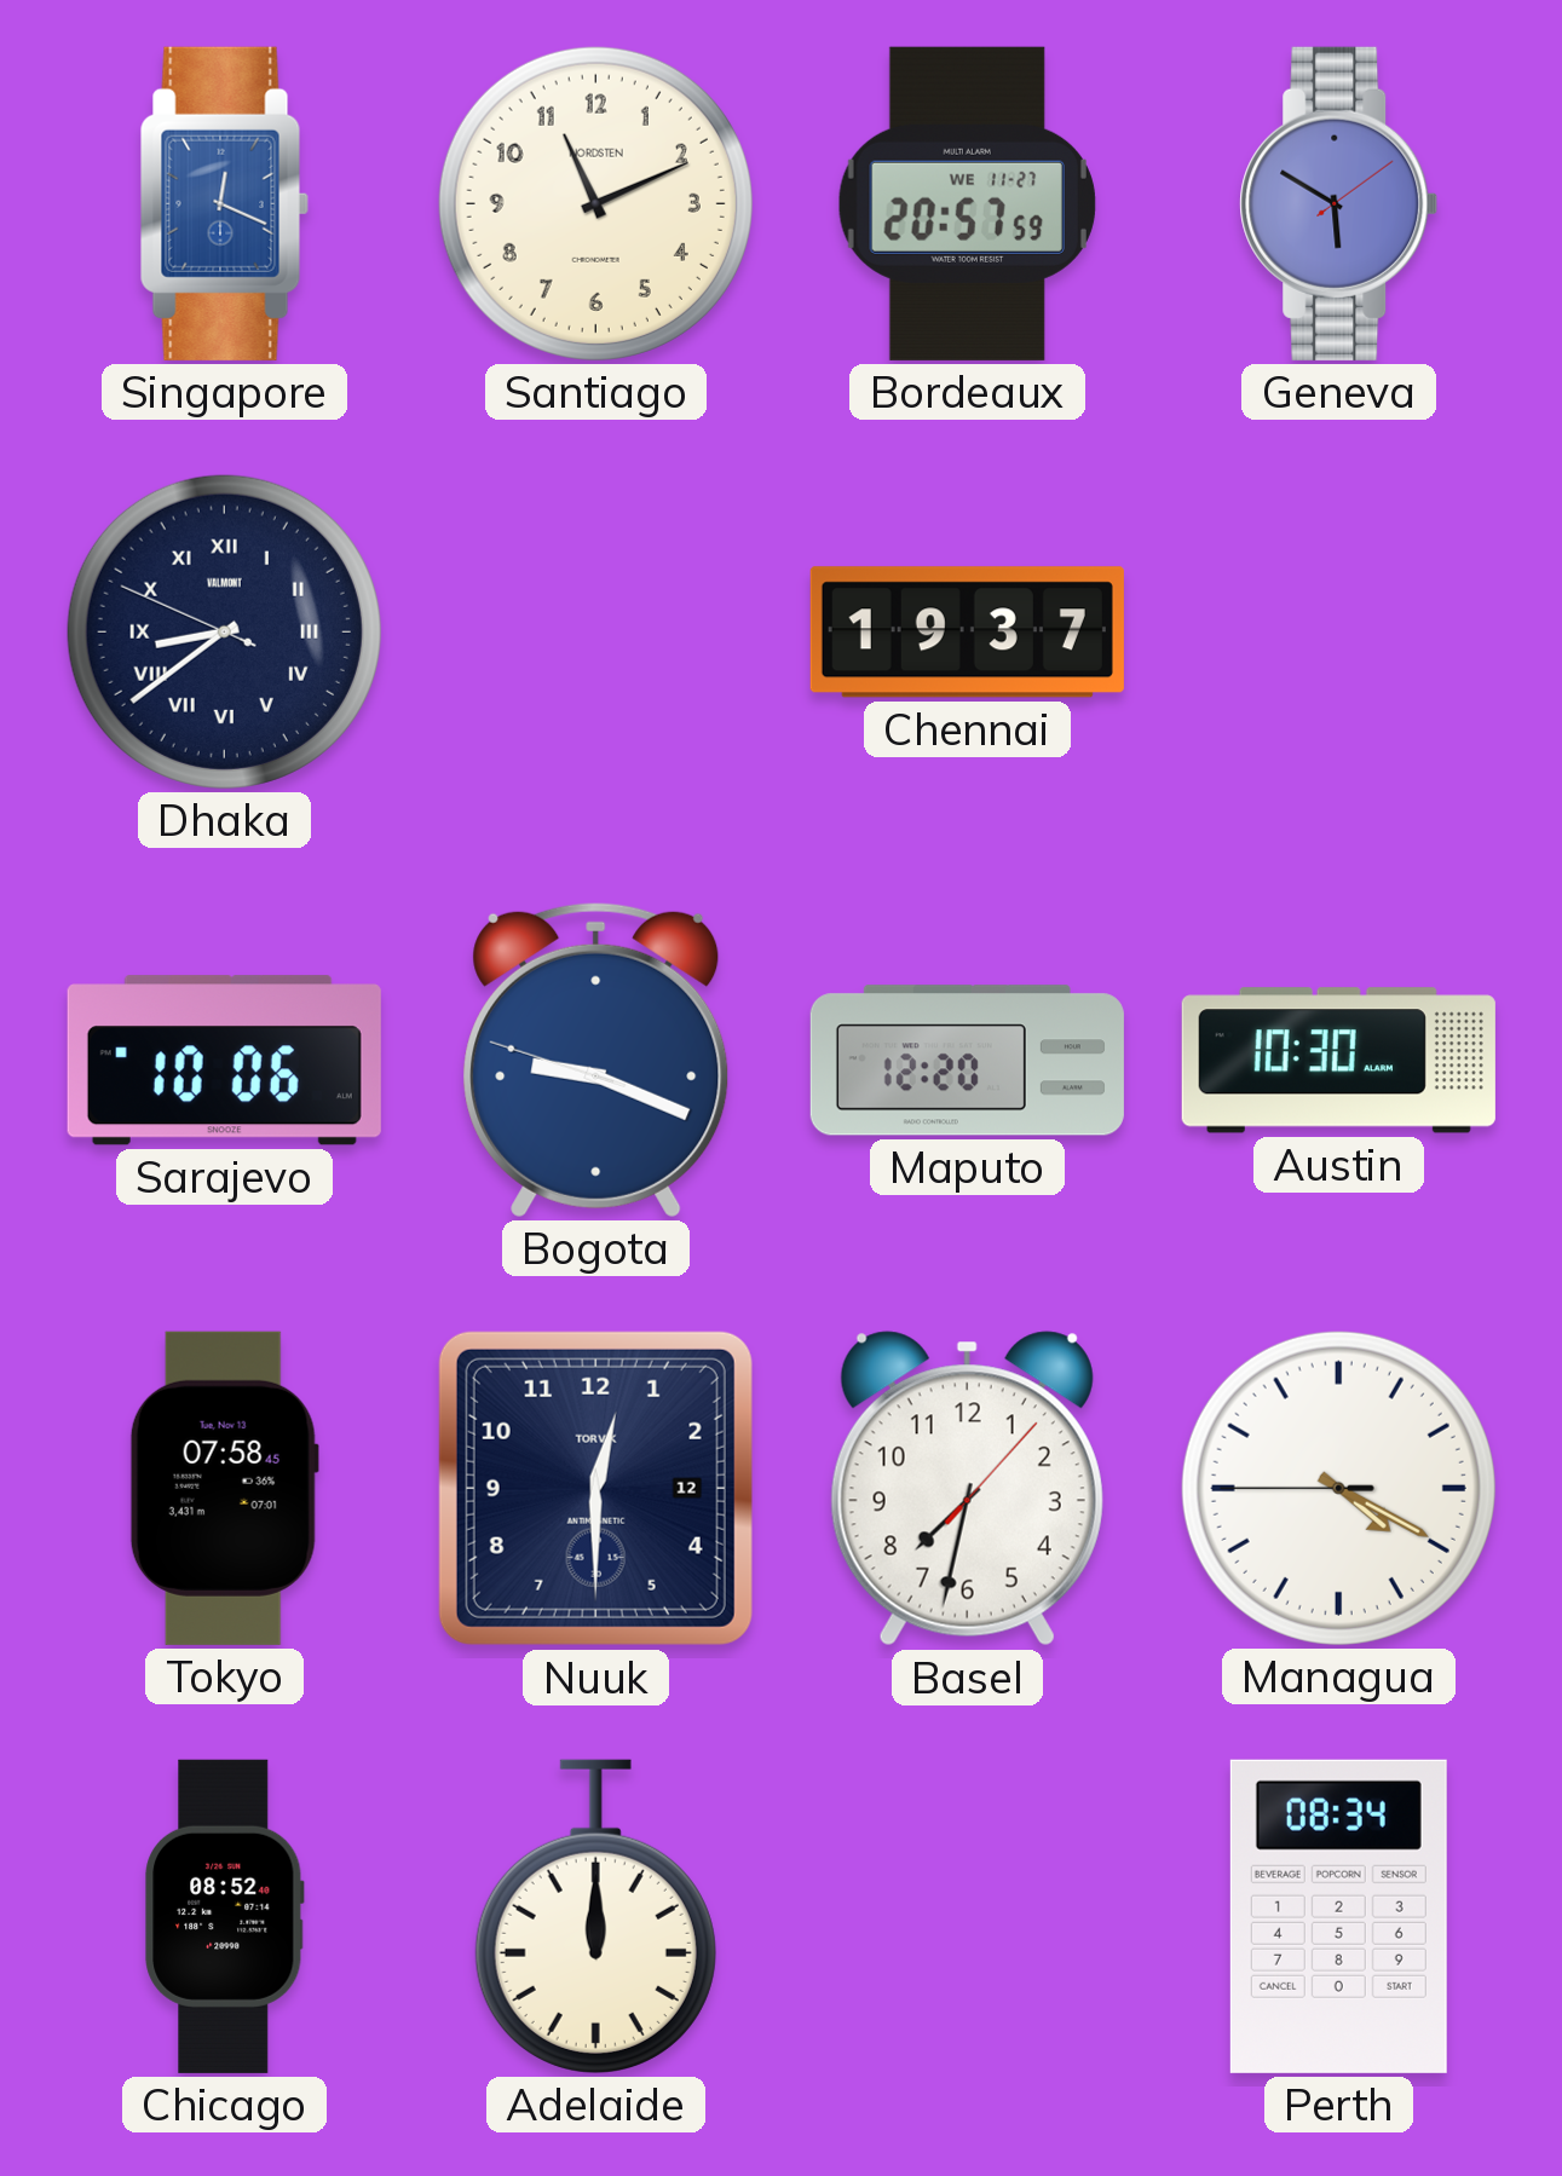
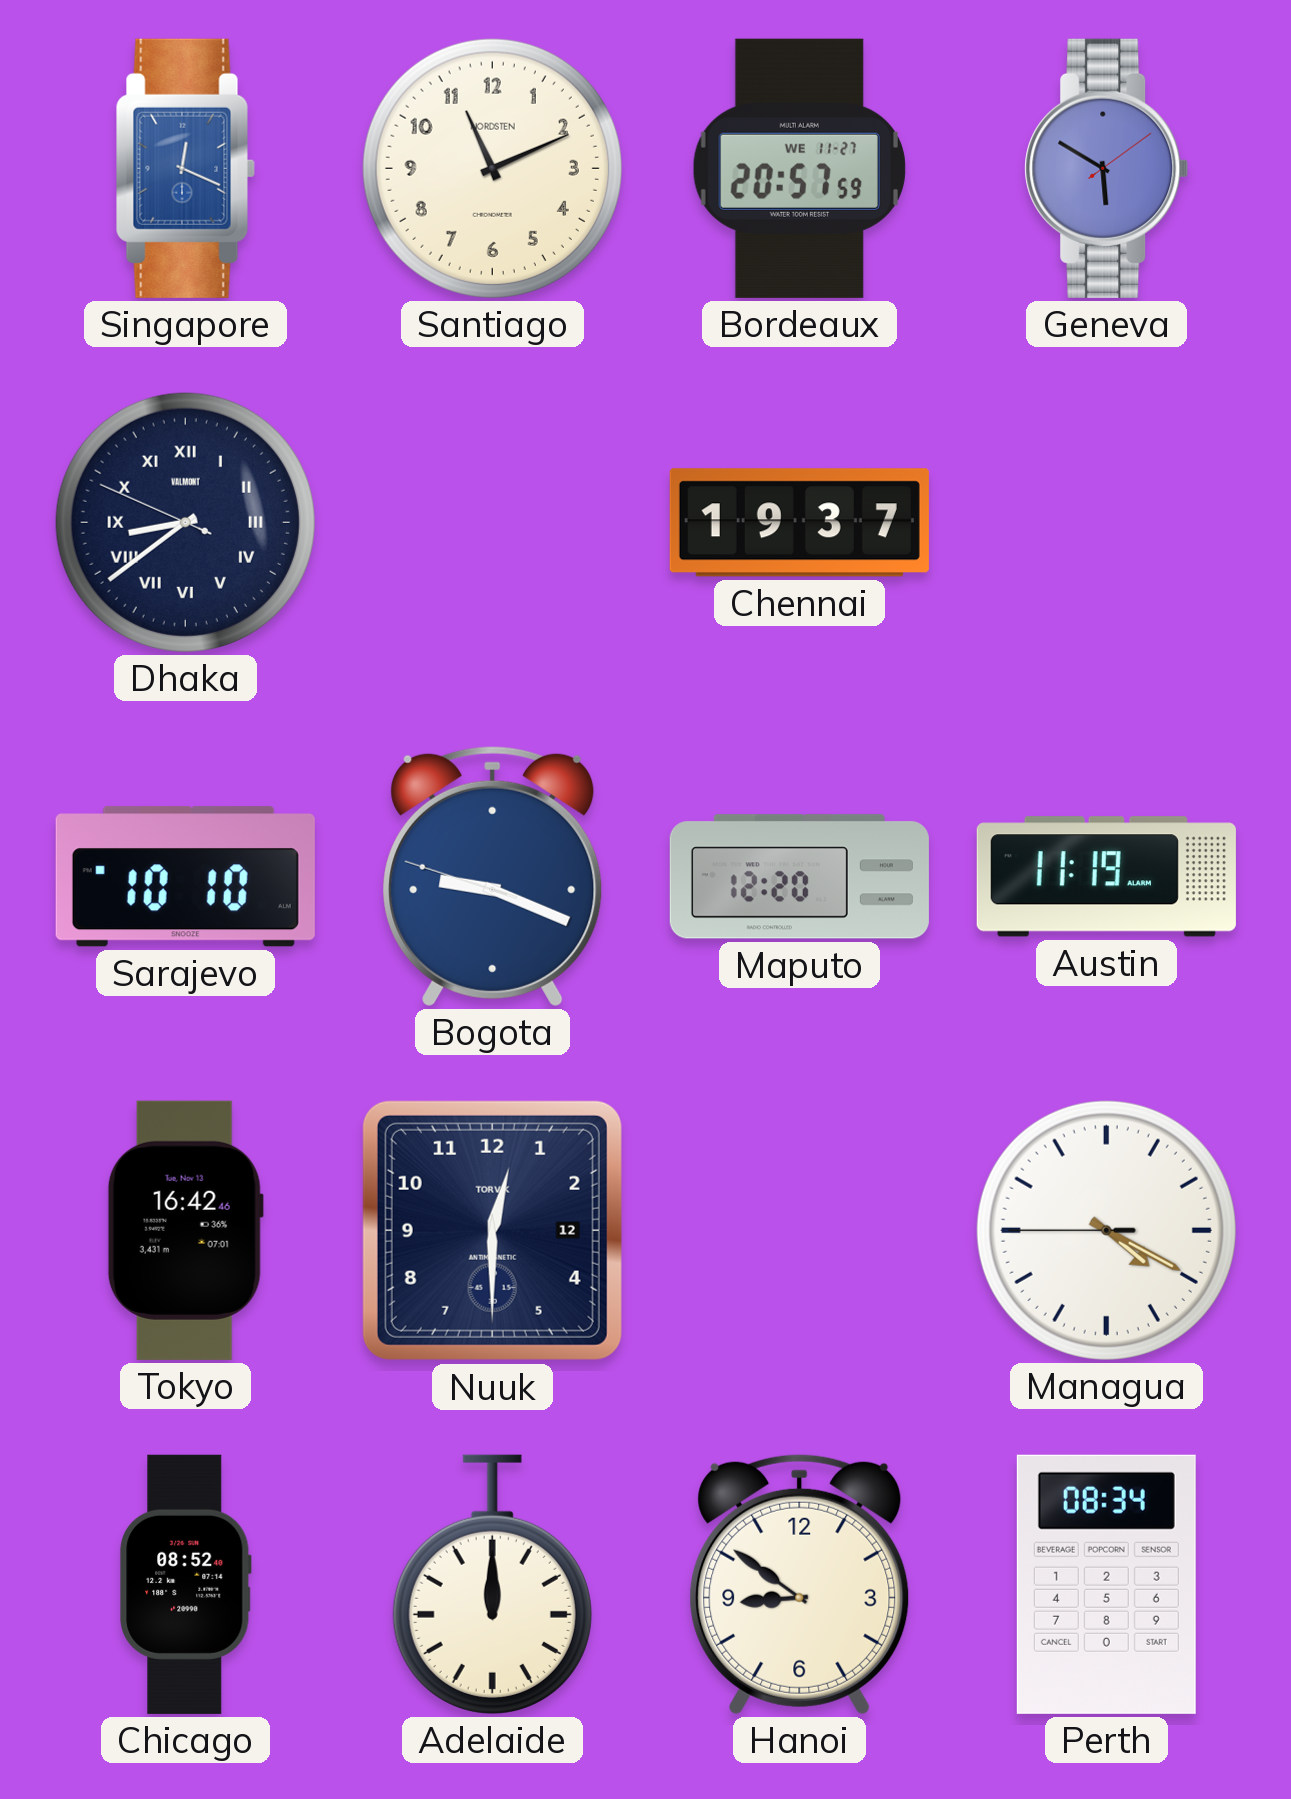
Sarajevo: 10:06 -> 10:10 (185, 877)
Austin: 10:30 -> 11:19 (1106, 877)
Tokyo: 07:58 -> 16:42 (185, 1230)
Basel: 7:32 -> none (967, 1489)
Hanoi: none -> 8:51 (800, 1584)
